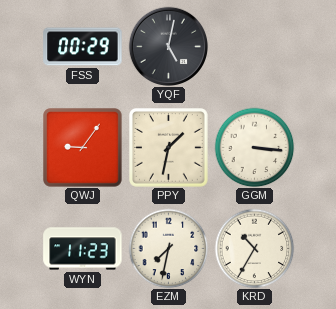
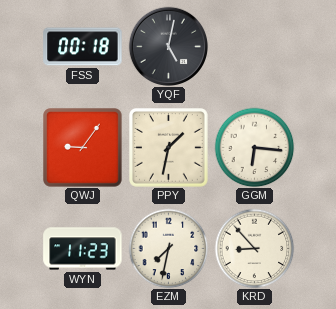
FSS: 00:29 -> 00:18 (83, 47)
GGM: 3:16 -> 6:16 (254, 147)
KRD: 10:35 -> 8:53 (254, 248)
